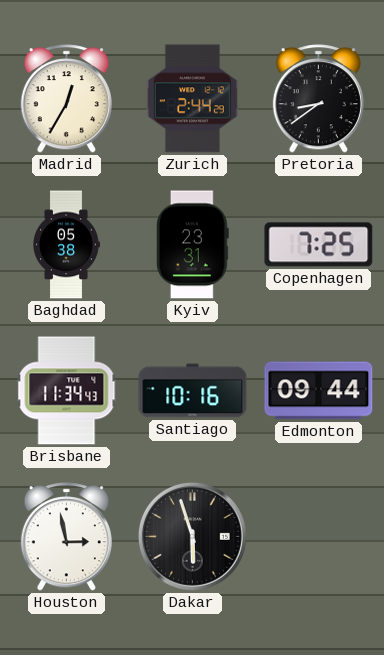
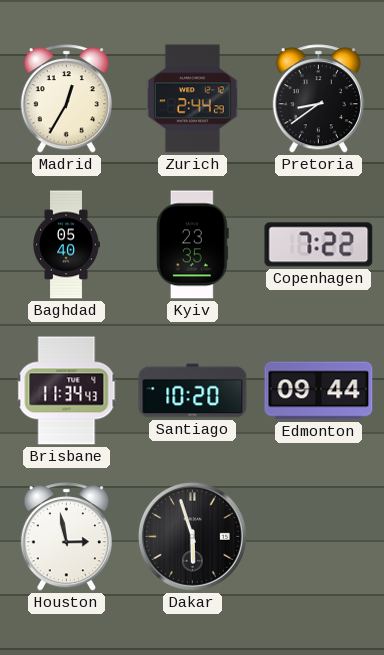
Baghdad: 05:38 -> 05:40 (66, 245)
Kyiv: 23:31 -> 23:35 (192, 245)
Copenhagen: 7:25 -> 7:22 (319, 245)
Santiago: 10:16 -> 10:20 (193, 391)
